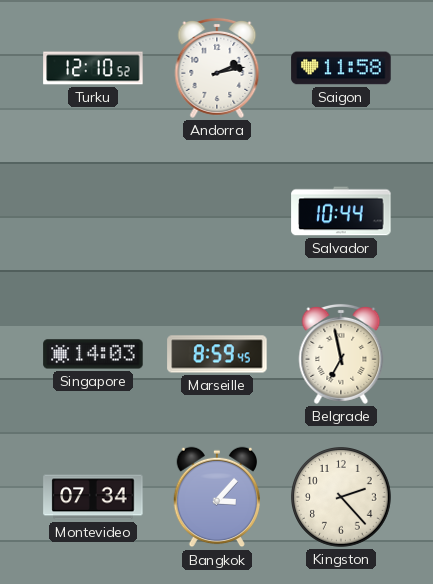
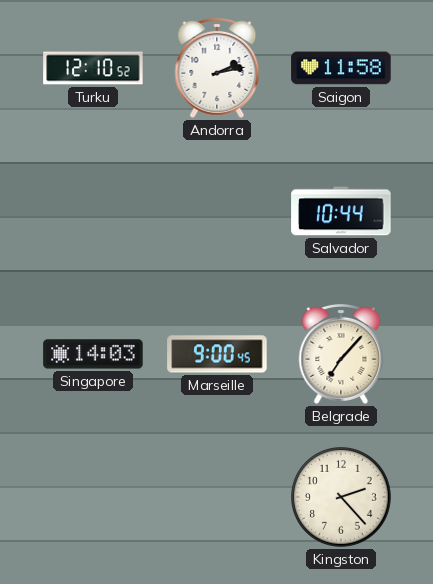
Marseille: 8:59 -> 9:00 (217, 354)
Belgrade: 6:58 -> 7:07 (341, 354)
Montevideo: 07:34 -> none (93, 497)
Bangkok: 3:07 -> none (216, 497)
